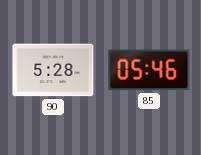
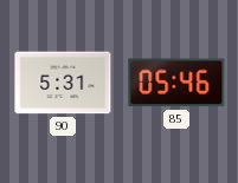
90: 5:28 -> 5:31 (63, 83)
